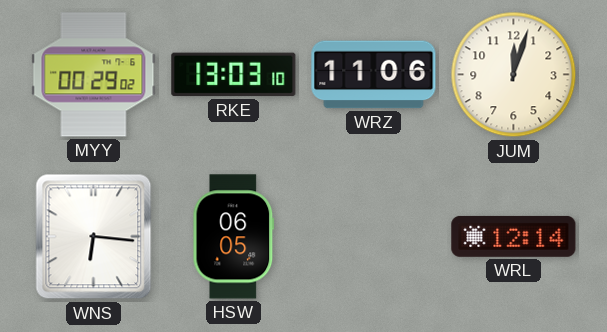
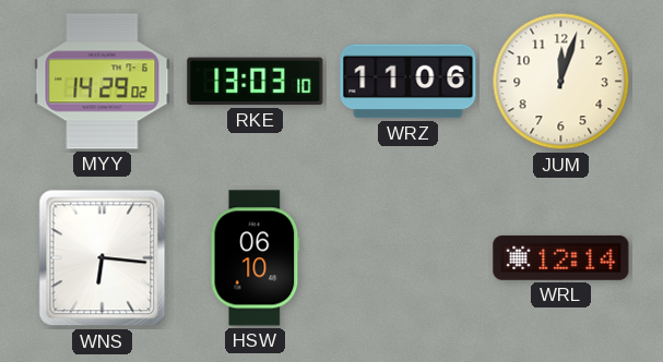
MYY: 00:29 -> 14:29 (103, 82)
HSW: 06:05 -> 06:10 (256, 258)
